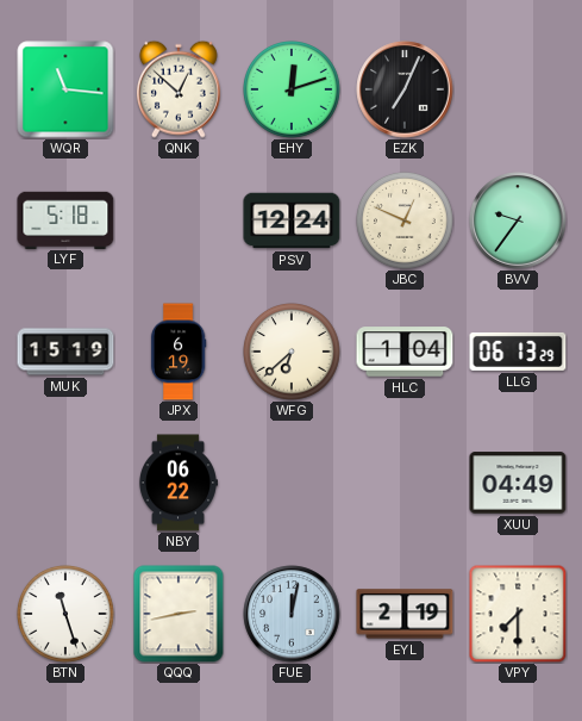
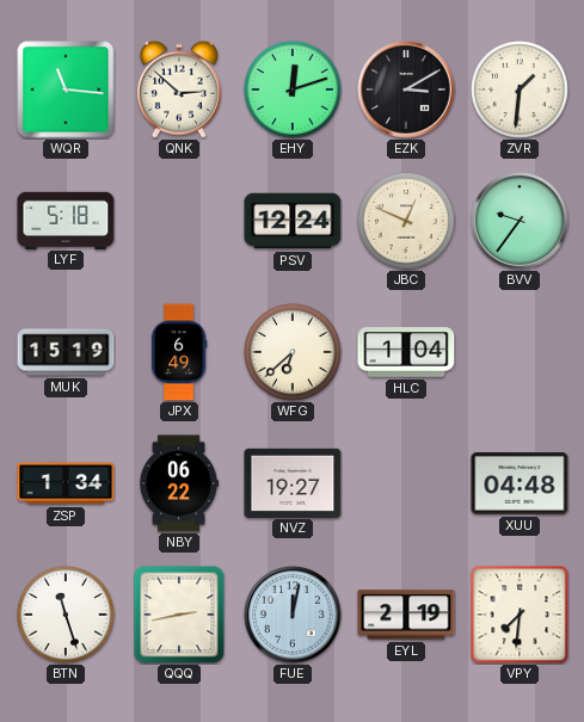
QNK: 12:52 -> 2:52 (179, 90)
EZK: 7:04 -> 3:10 (406, 90)
ZVR: none -> 1:31 (521, 91)
JPX: 6:19 -> 6:49 (179, 352)
LLG: 06:13 -> none (518, 352)
ZSP: none -> 1:34 (66, 483)
NVZ: none -> 19:27 (293, 482)
XUU: 04:49 -> 04:48 (520, 483)
VPY: 7:30 -> 7:31 (520, 615)
